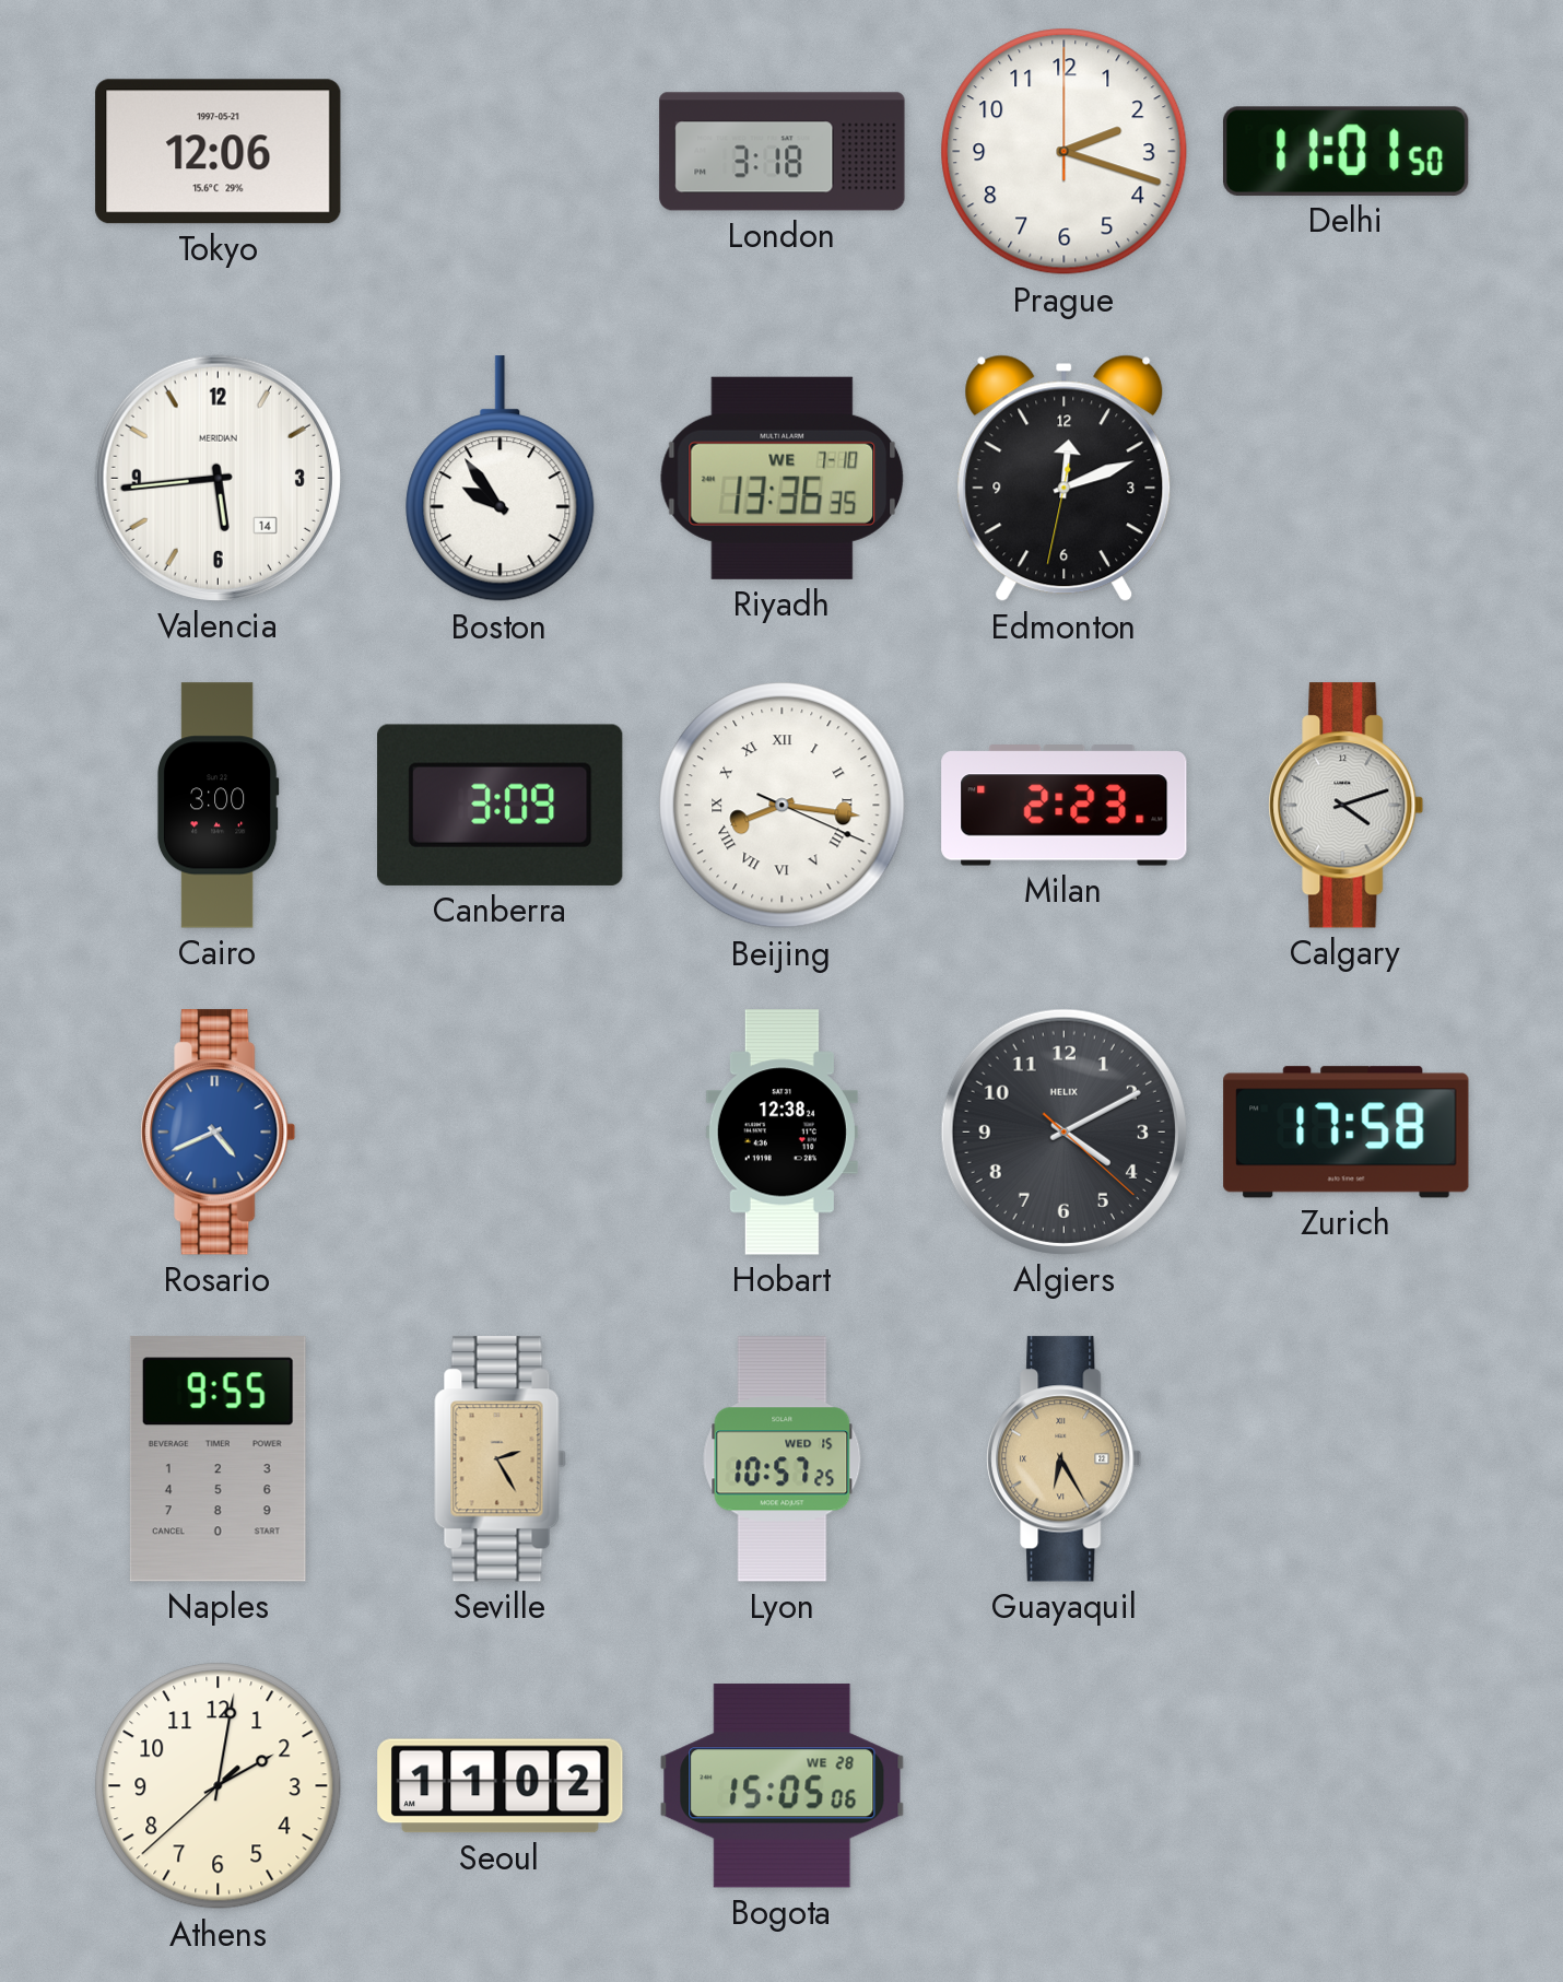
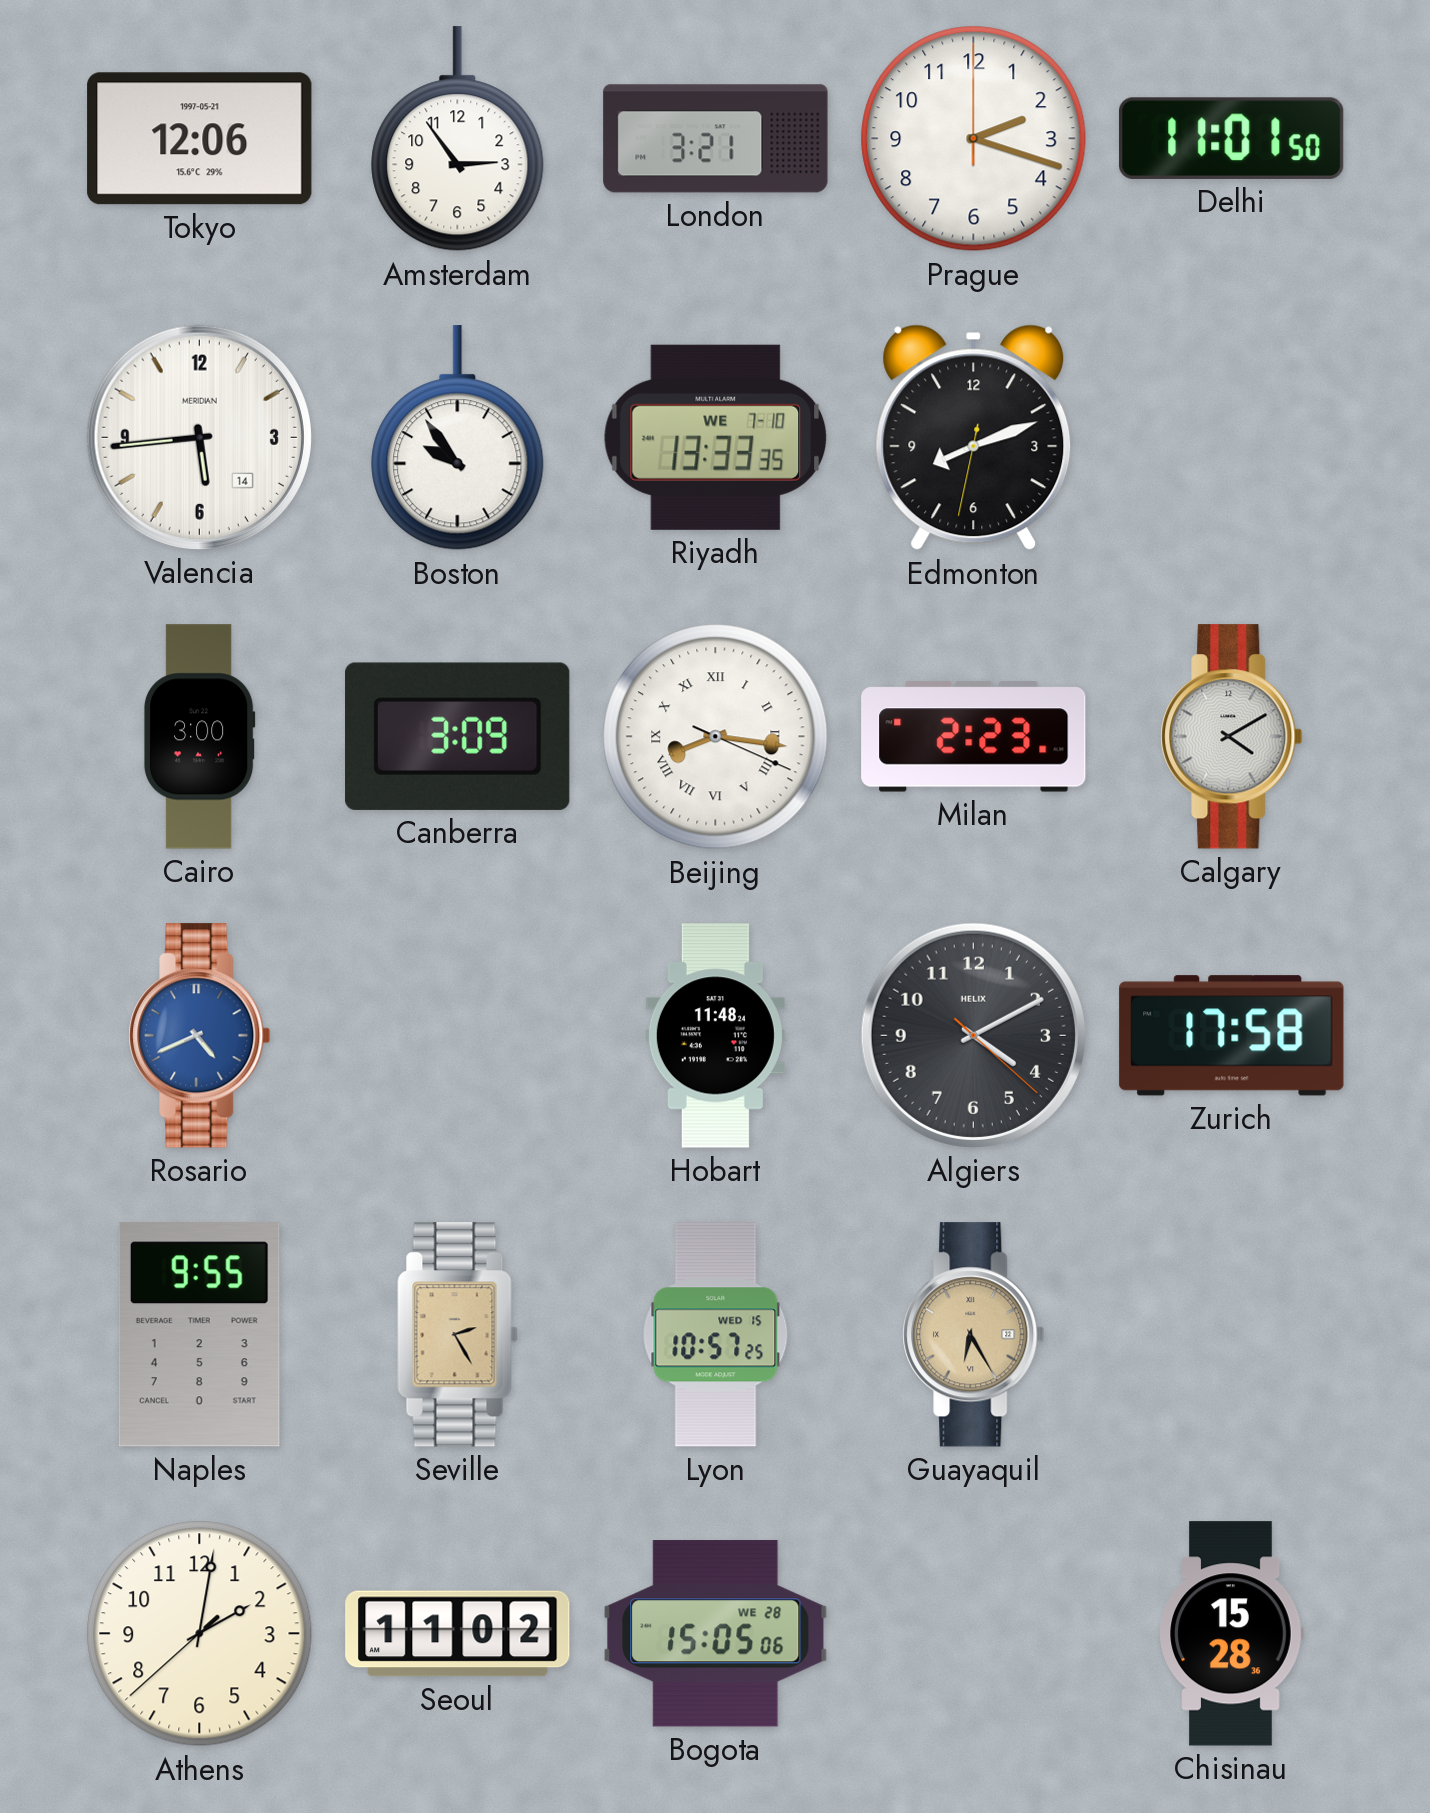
Amsterdam: none -> 2:54 (458, 139)
London: 3:18 -> 3:21 (716, 139)
Riyadh: 13:36 -> 13:33 (716, 437)
Edmonton: 12:11 -> 8:11 (974, 438)
Calgary: 4:12 -> 4:10 (1232, 737)
Hobart: 12:38 -> 11:48 (715, 1036)
Chisinau: none -> 15:28 (1231, 1634)
